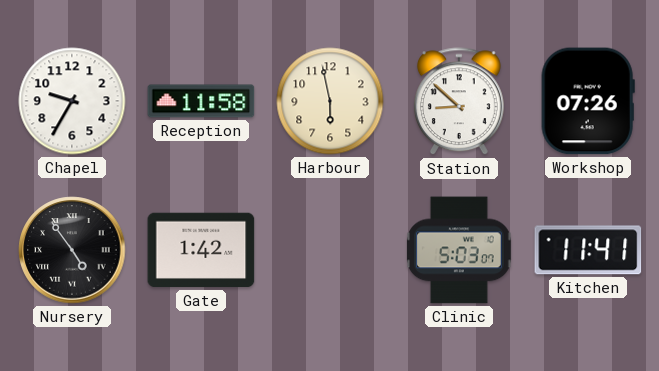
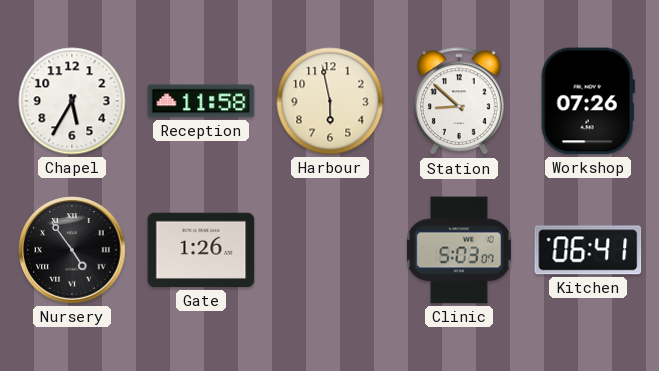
Chapel: 9:35 -> 5:35 (72, 101)
Gate: 1:42 -> 1:26 (201, 250)
Kitchen: 11:41 -> 06:41 (588, 250)
